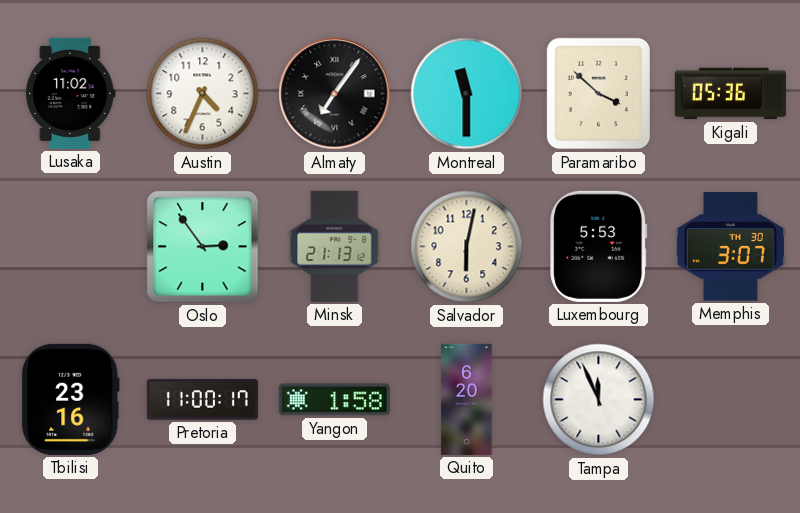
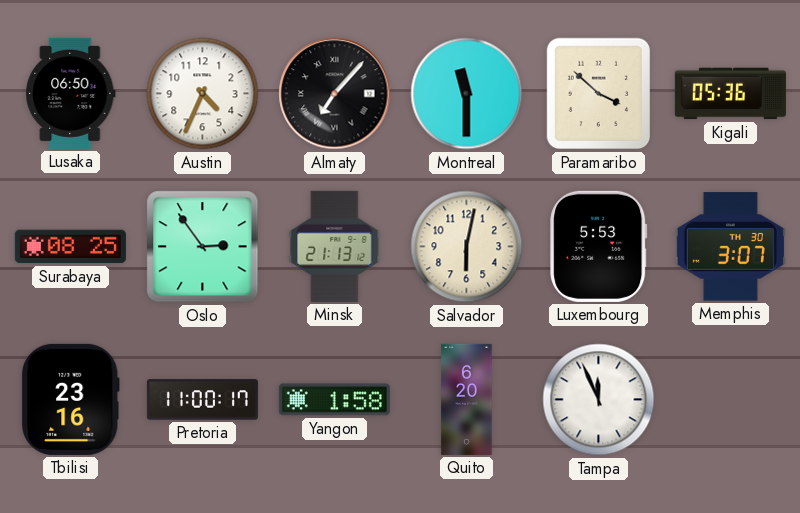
Lusaka: 11:02 -> 06:50 (71, 93)
Almaty: 7:06 -> 7:07 (335, 94)
Surabaya: none -> 08:25 (70, 247)
